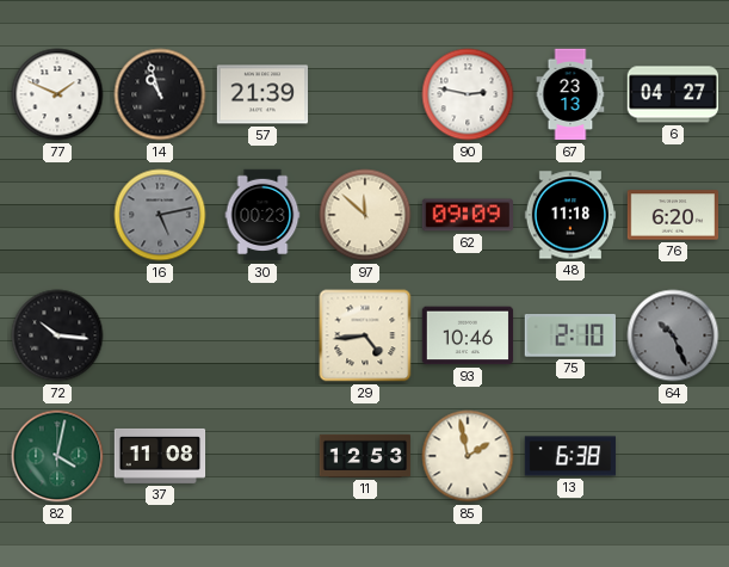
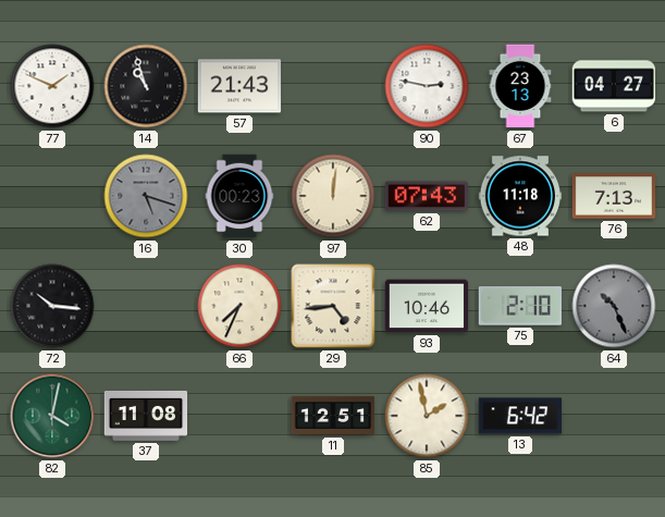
57: 21:39 -> 21:43 (239, 86)
16: 5:13 -> 5:18 (146, 196)
97: 11:52 -> 12:01 (333, 196)
62: 09:09 -> 07:43 (426, 196)
76: 6:20 -> 7:13 (614, 196)
66: none -> 7:34 (239, 306)
11: 12:53 -> 12:51 (333, 416)
13: 6:38 -> 6:42 (520, 416)
